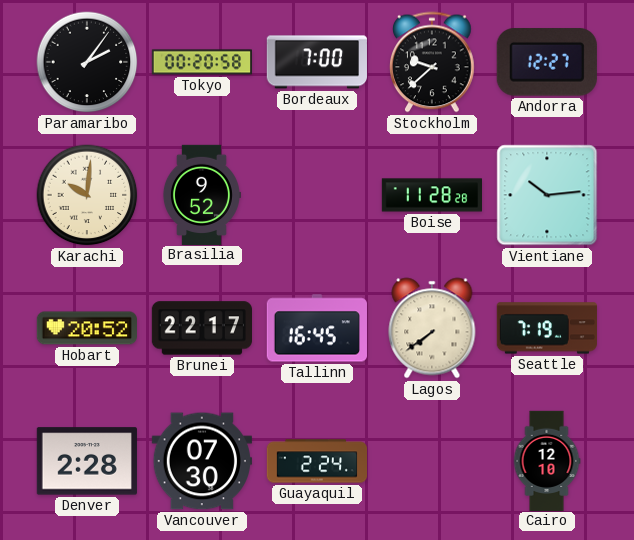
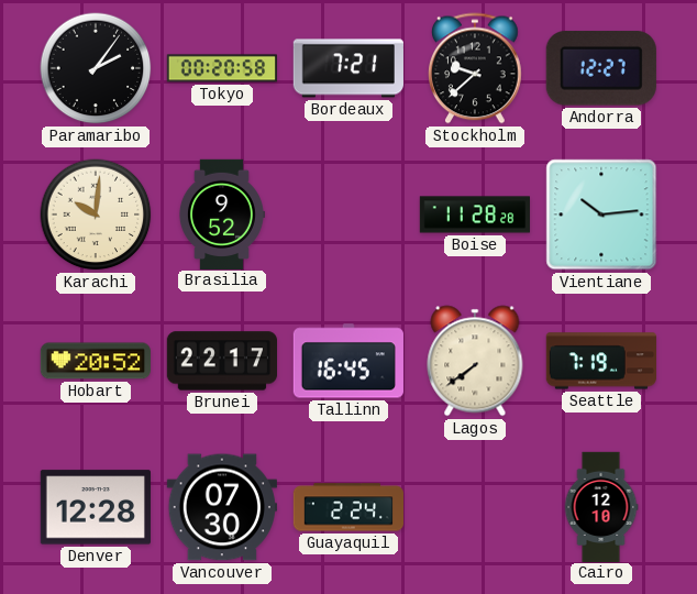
Bordeaux: 7:00 -> 7:21 (347, 68)
Denver: 2:28 -> 12:28 (96, 507)
